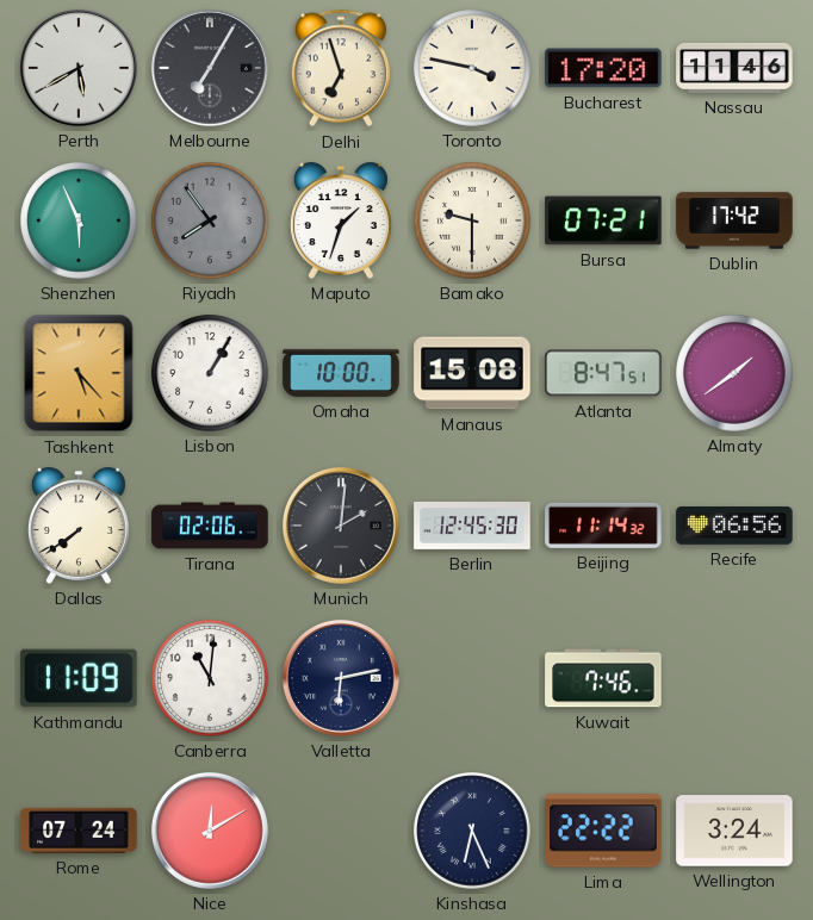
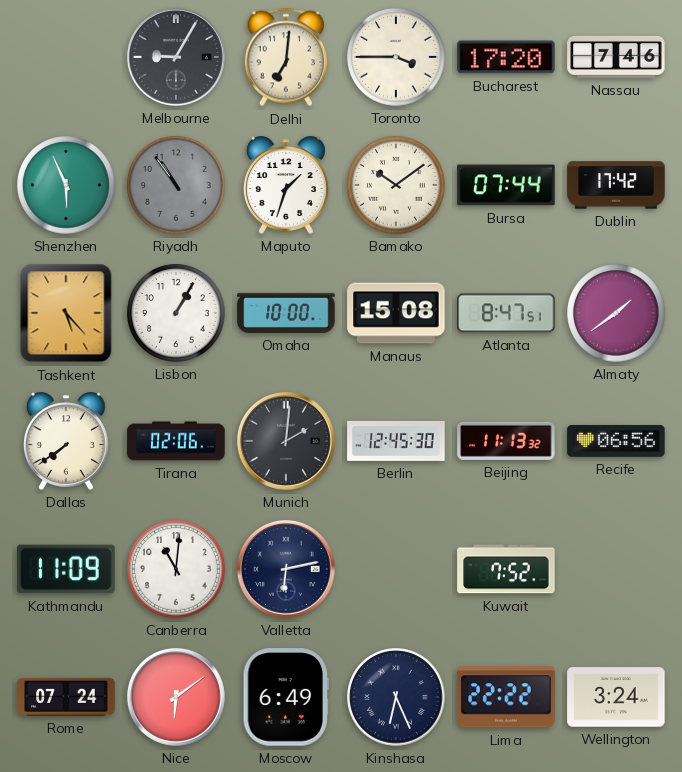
Perth: 5:40 -> none (79, 68)
Melbourne: 7:05 -> 9:05 (176, 57)
Delhi: 6:57 -> 7:01 (285, 57)
Toronto: 3:47 -> 3:45 (396, 57)
Nassau: 11:46 -> 7:46 (616, 57)
Riyadh: 7:54 -> 10:54 (176, 185)
Bamako: 9:30 -> 10:09 (396, 185)
Bursa: 07:21 -> 07:44 (506, 185)
Beijing: 11:14 -> 11:13 (506, 441)
Kuwait: 7:46 -> 7:52 (506, 569)
Nice: 12:10 -> 6:09 (176, 697)
Moscow: none -> 6:49 (285, 697)
